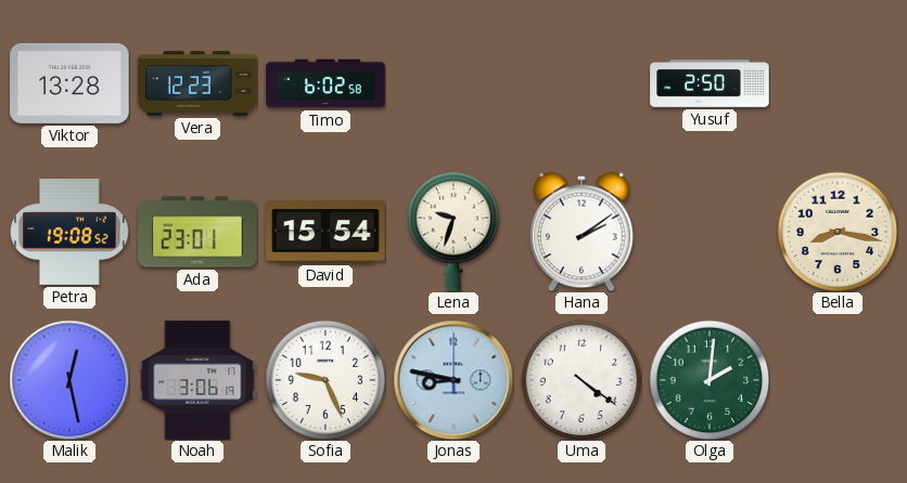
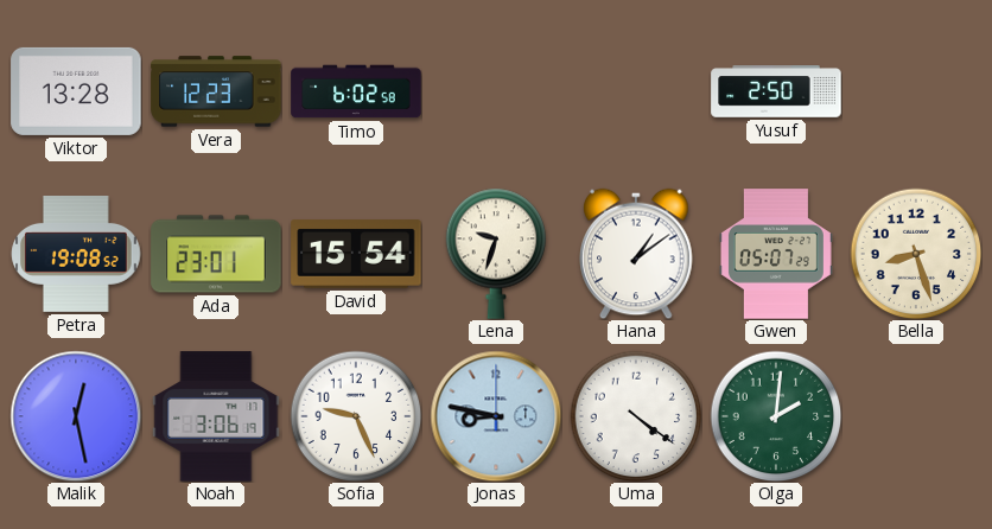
Hana: 2:09 -> 1:09 (636, 254)
Gwen: none -> 05:07 (776, 254)
Bella: 8:17 -> 8:27 (916, 254)
